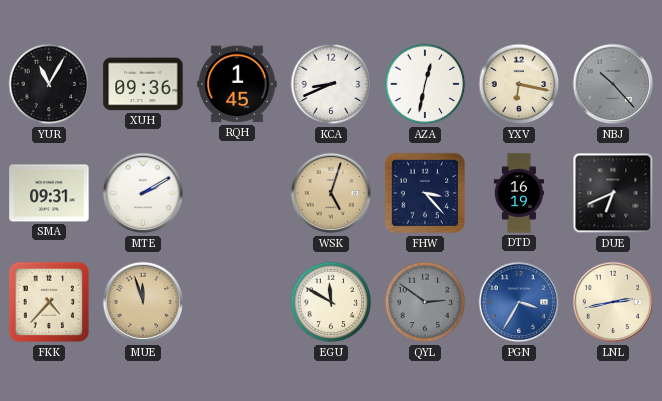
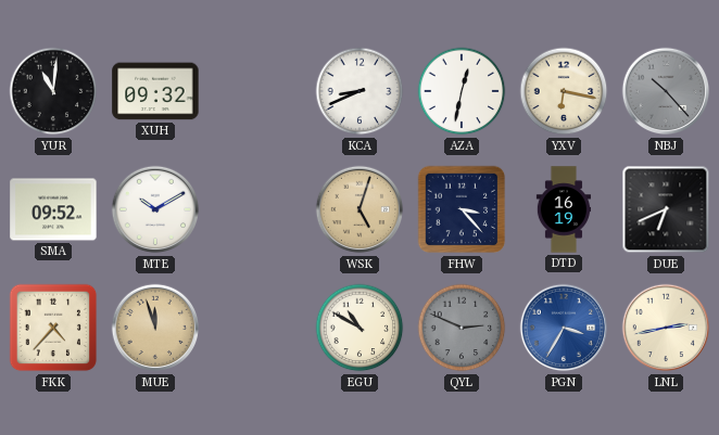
YUR: 11:05 -> 11:01 (53, 91)
XUH: 09:36 -> 09:32 (155, 91)
RQH: 1:45 -> none (237, 84)
SMA: 09:31 -> 09:52 (53, 209)
MTE: 2:10 -> 10:10 (155, 209)
EGU: 11:50 -> 10:50 (359, 328)
QYL: 2:51 -> 2:49 (462, 328)
